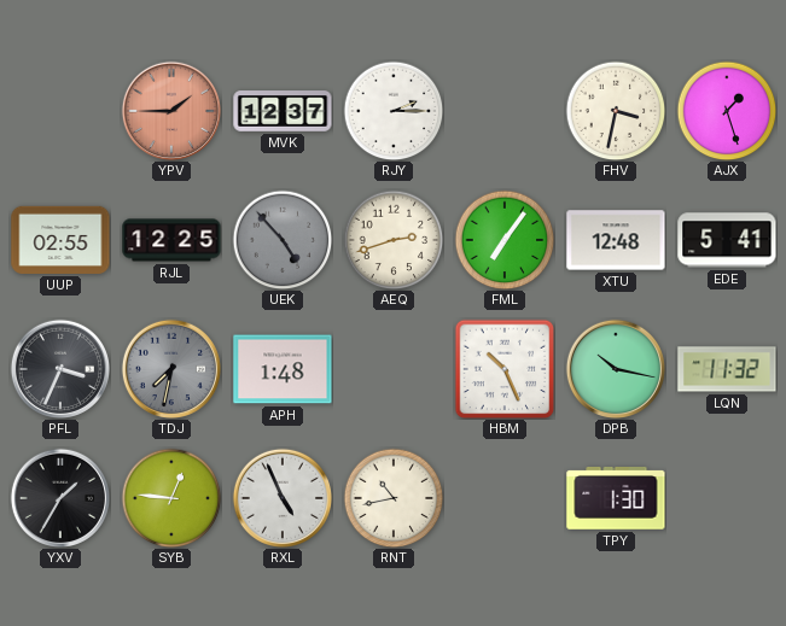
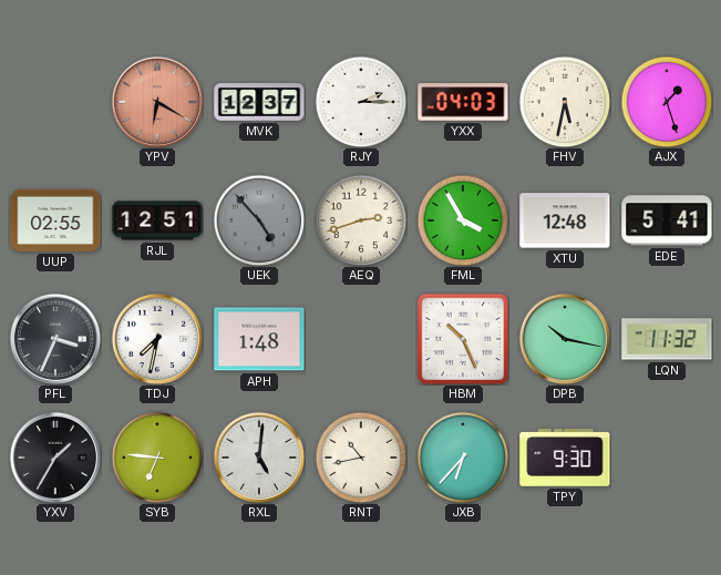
YPV: 1:45 -> 6:20 (156, 101)
YXX: none -> 04:03 (463, 102)
FHV: 3:32 -> 5:32 (565, 102)
RJL: 12:25 -> 12:51 (157, 220)
FML: 7:06 -> 3:55 (463, 220)
TDJ dial: grey -> white (156, 338)
SYB: 12:46 -> 6:46 (157, 458)
RXL: 4:56 -> 5:01 (258, 456)
JXB: none -> 6:37 (463, 458)
TPY: 1:30 -> 9:30 (565, 459)
